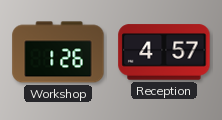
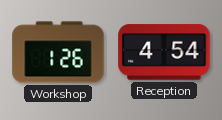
Reception: 4:57 -> 4:54 (164, 52)
